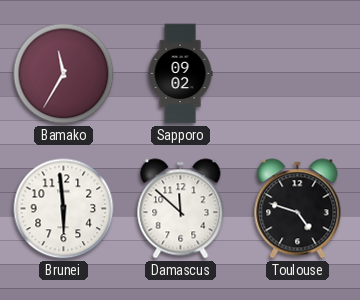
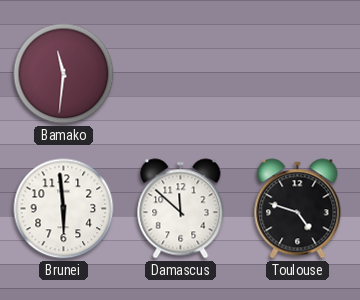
Bamako: 11:35 -> 11:31 (64, 74)
Sapporo: 09:02 -> none (180, 74)
